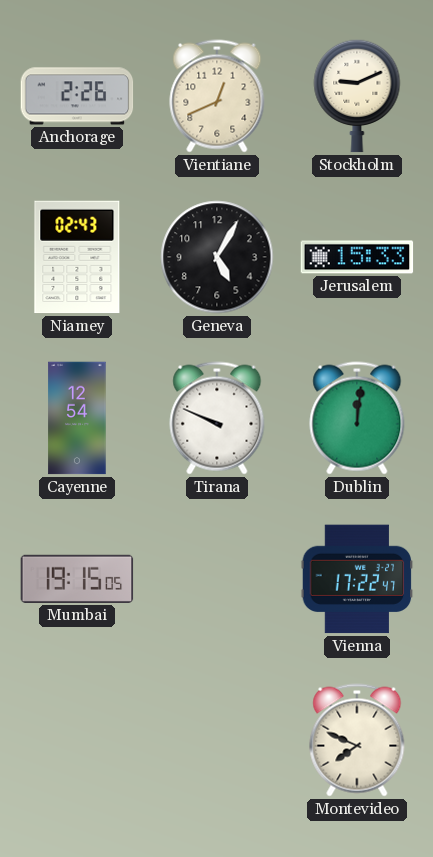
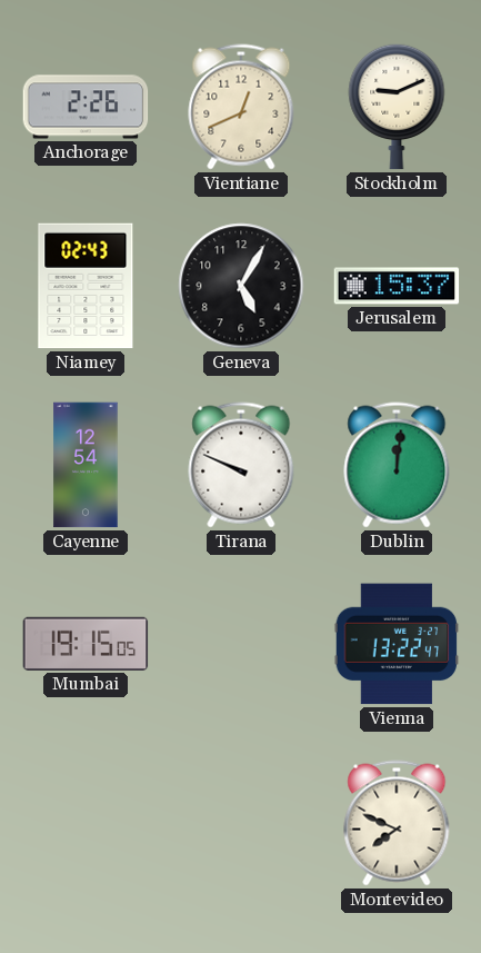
Jerusalem: 15:33 -> 15:37 (397, 286)
Vienna: 17:22 -> 13:22 (397, 644)
